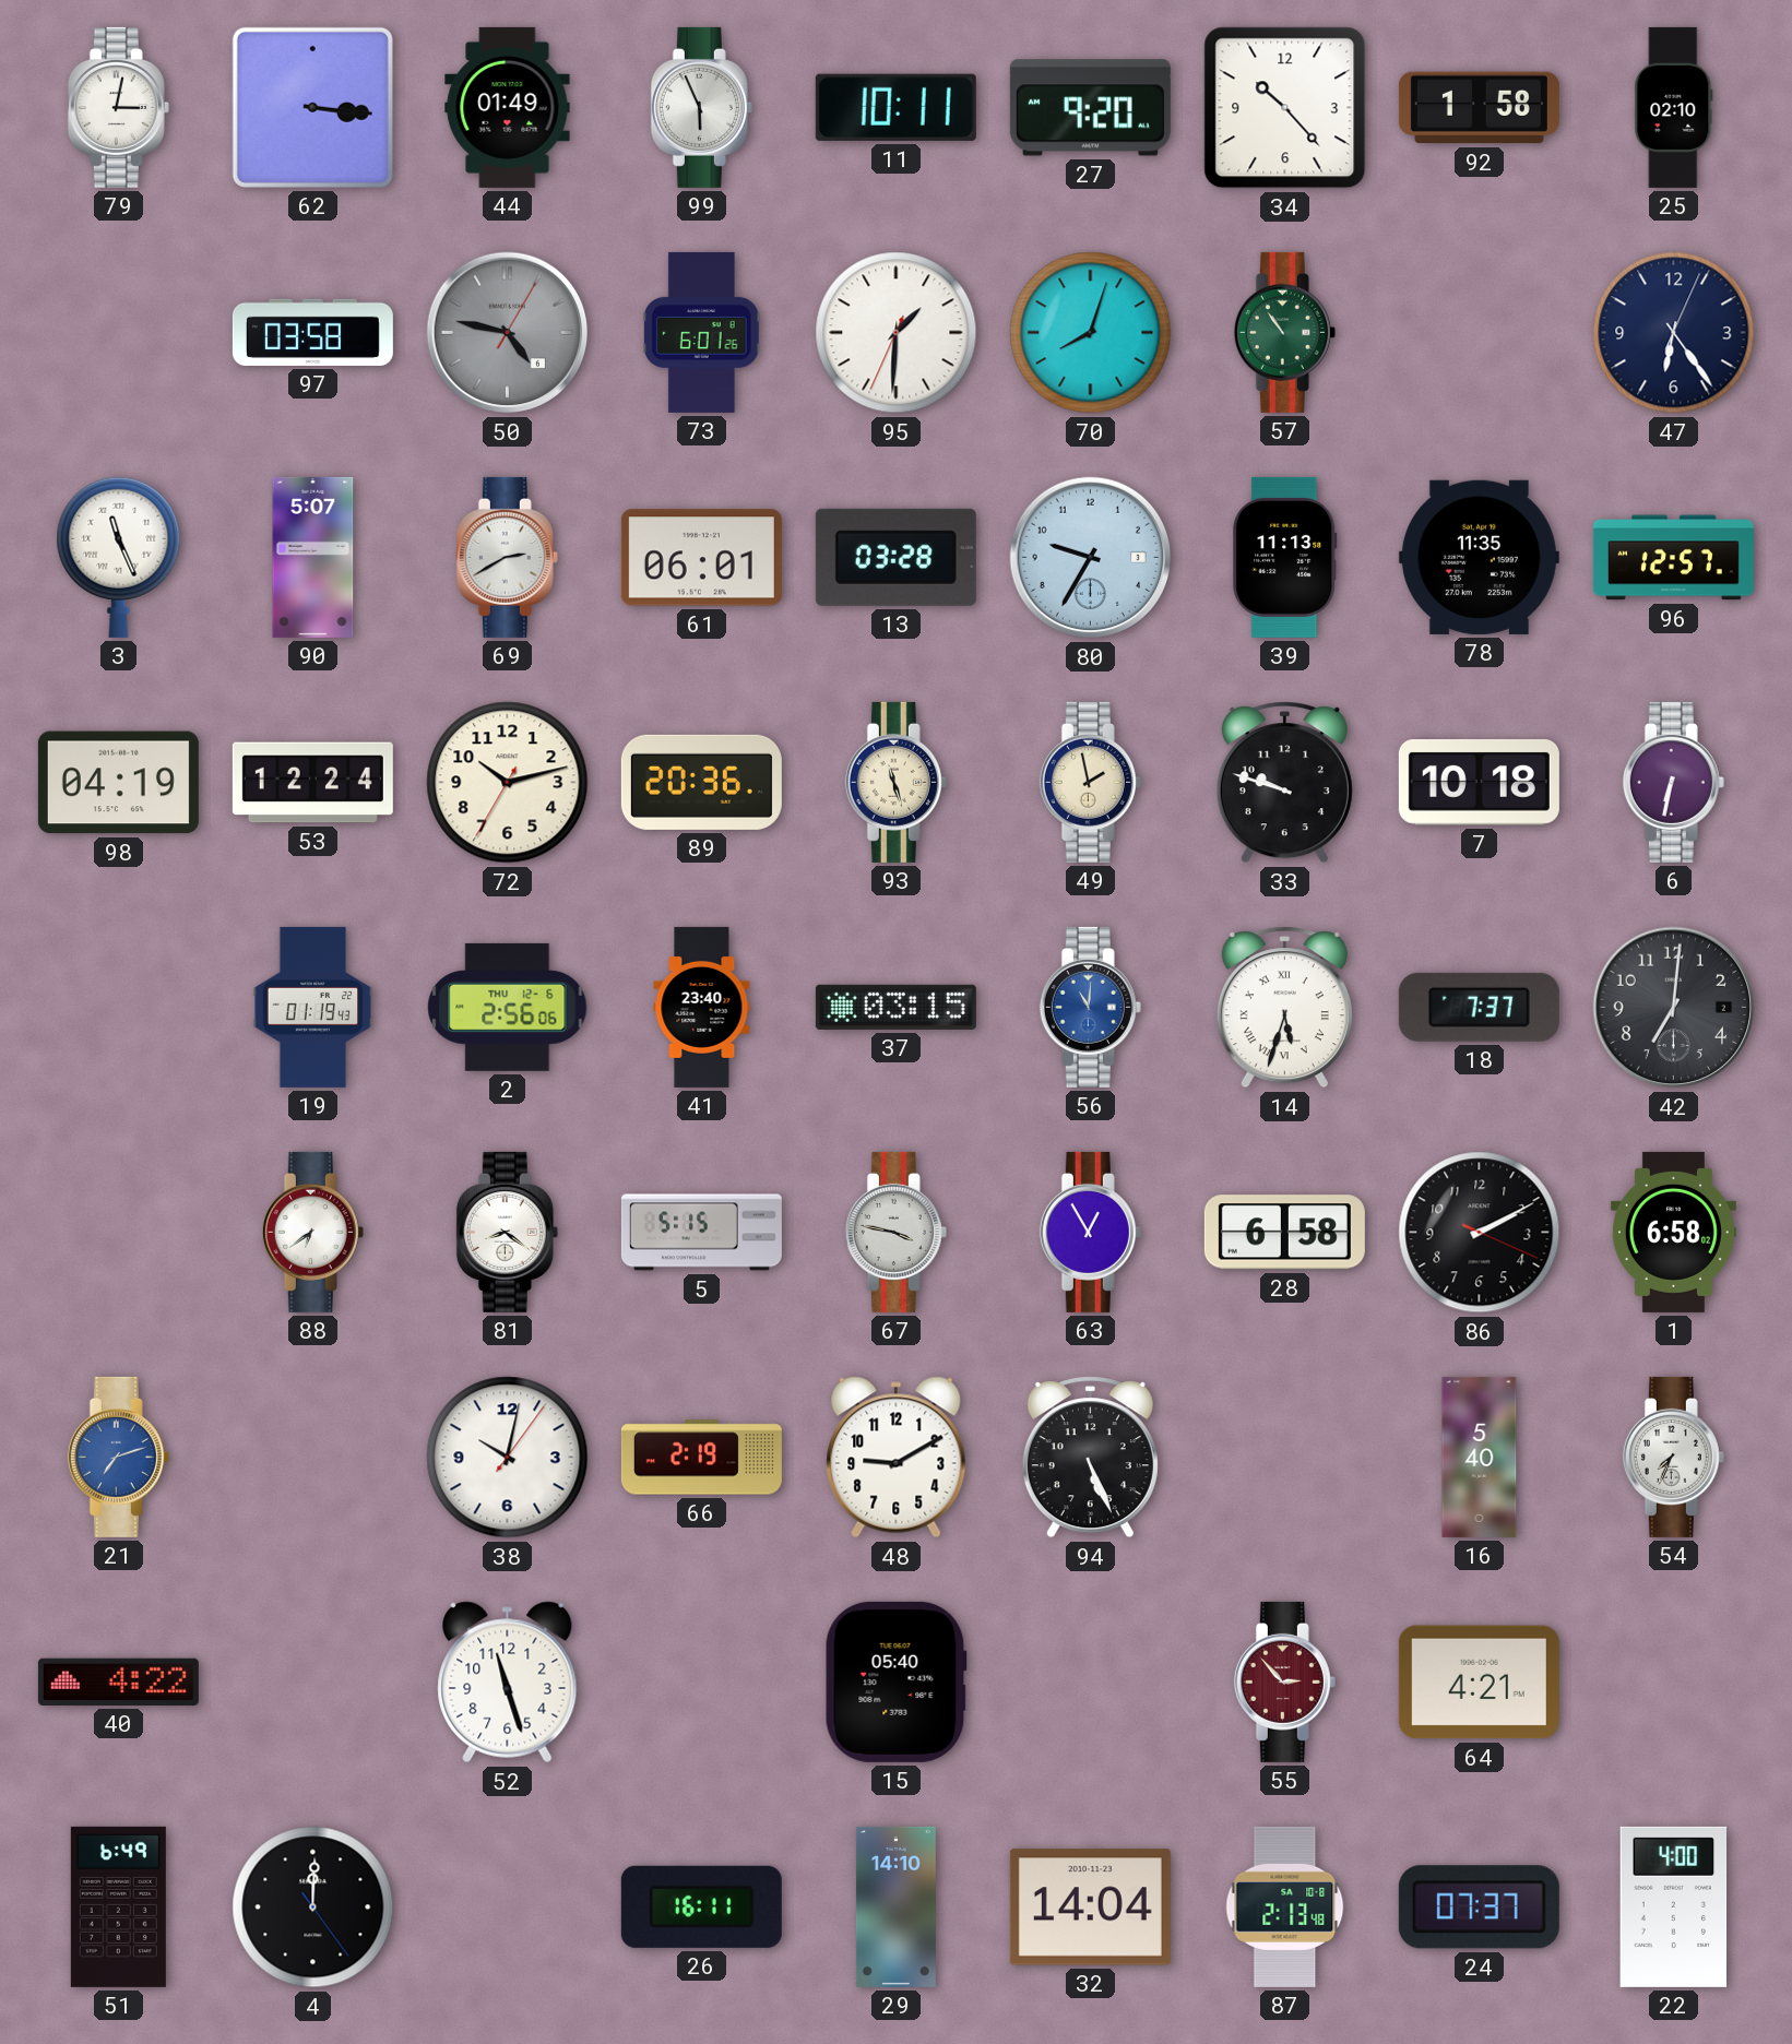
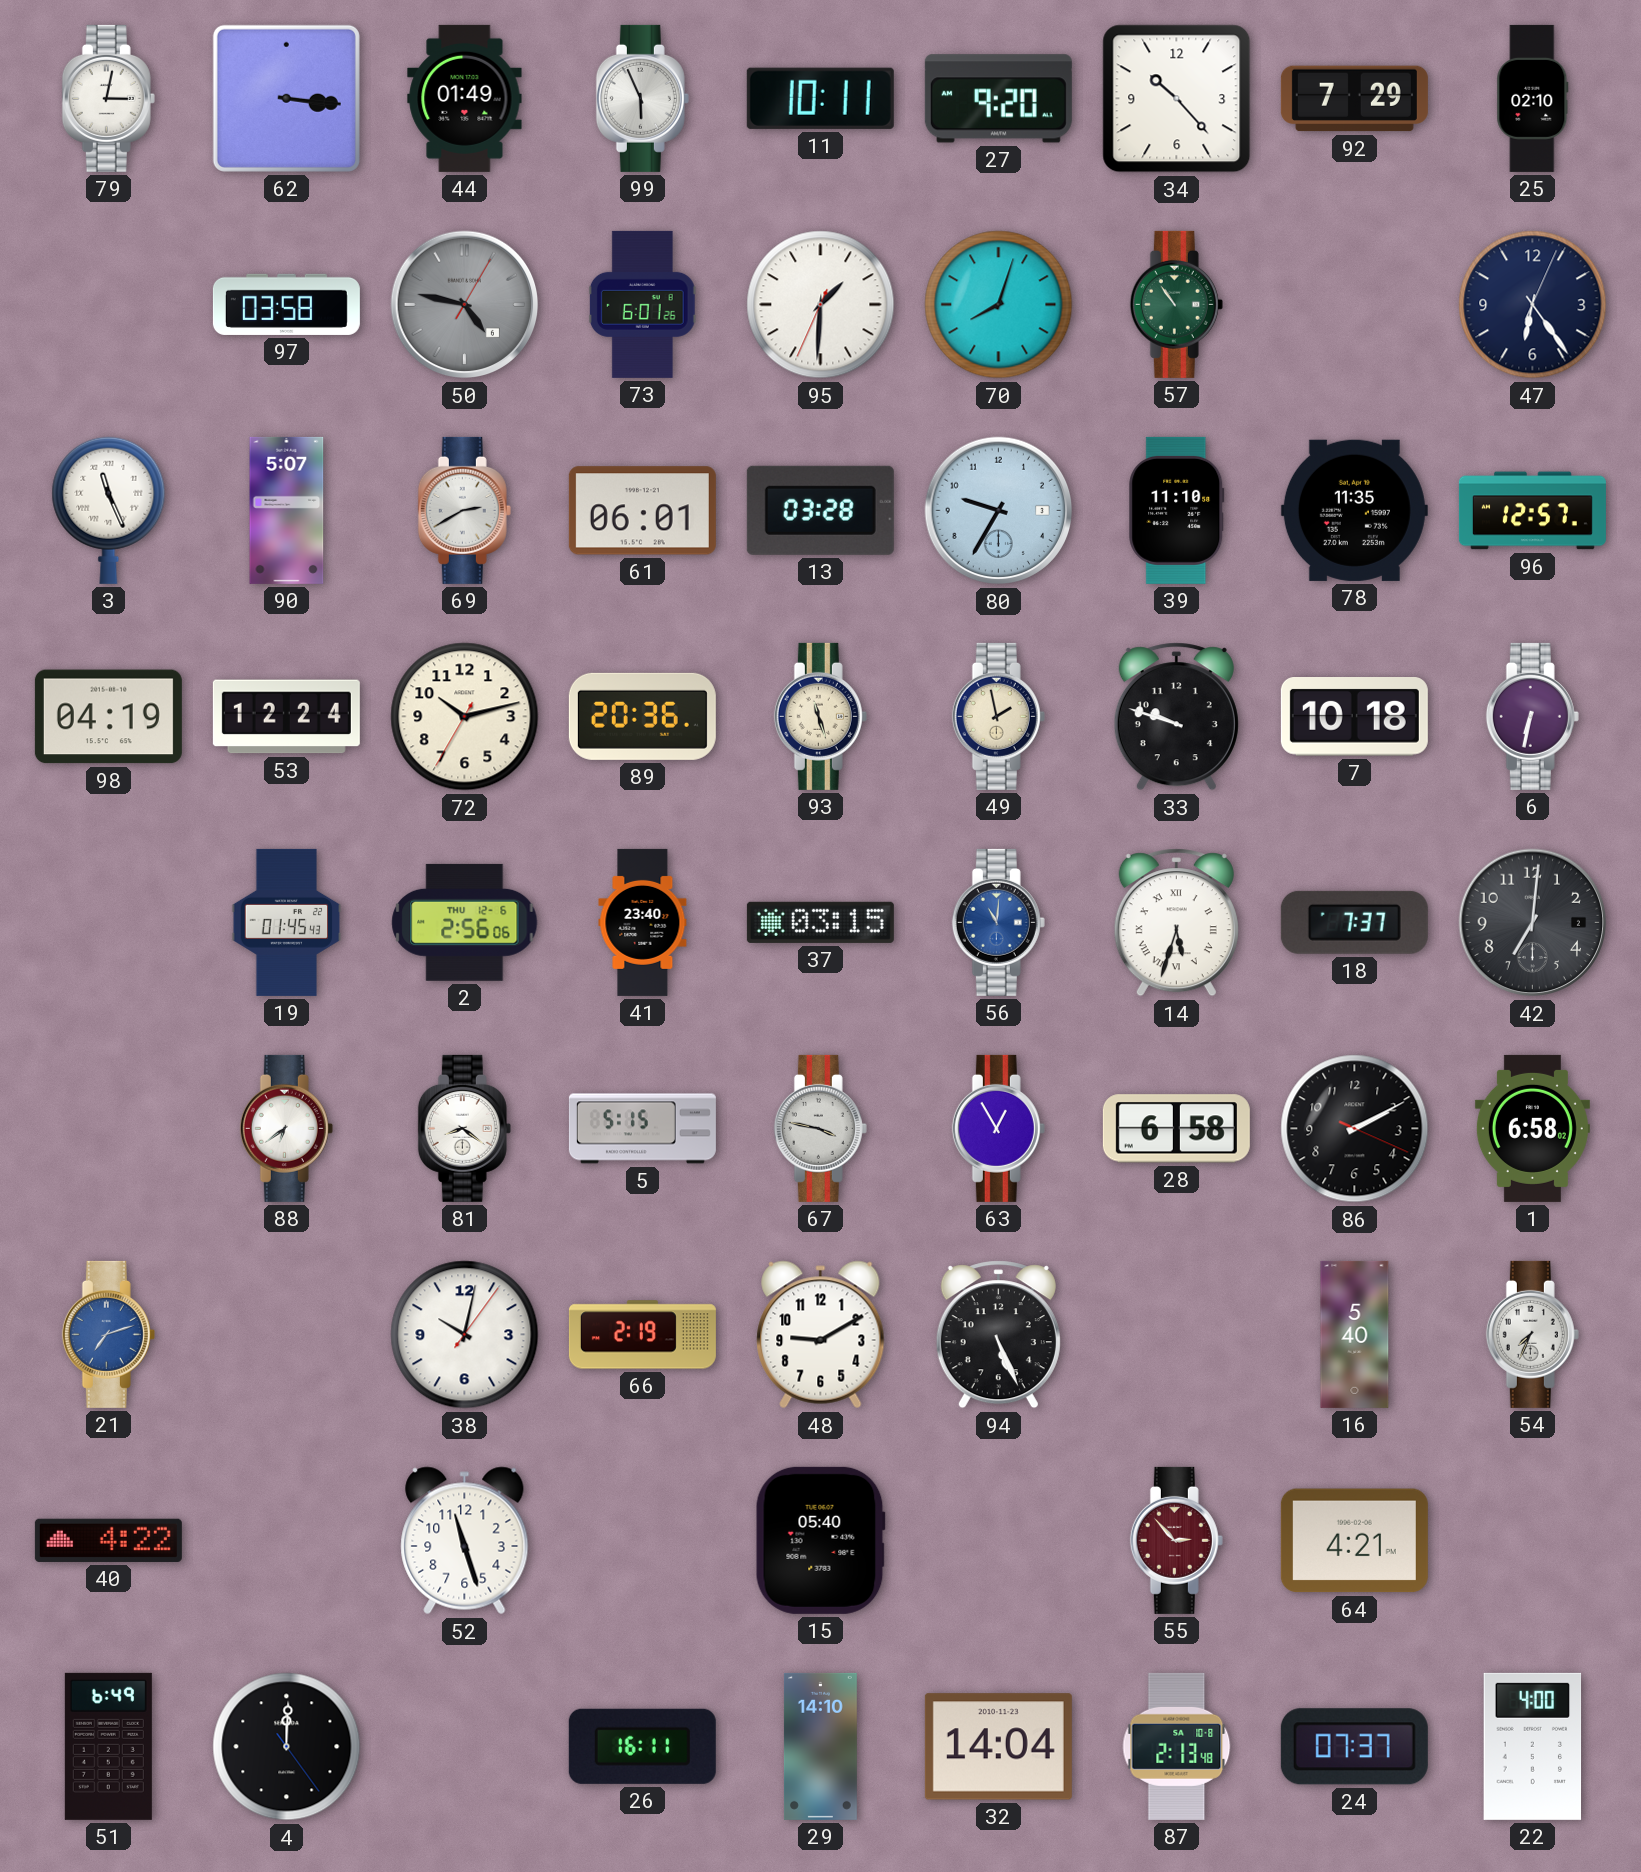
92: 1:58 -> 7:29 (1354, 99)
39: 11:13 -> 11:10 (1177, 510)
19: 01:19 -> 01:45 (287, 922)
